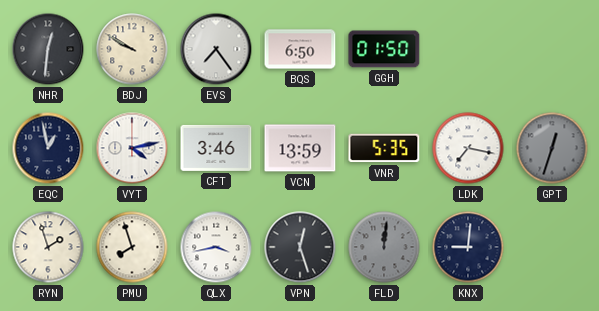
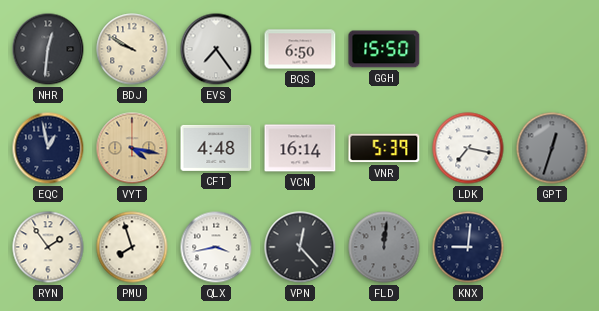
GGH: 01:50 -> 15:50 (384, 49)
VYT: 4:13 -> 4:17 (132, 148)
VYT dial: white -> champagne (132, 148)
CFT: 3:46 -> 4:48 (216, 148)
VCN: 13:59 -> 16:14 (300, 148)
VNR: 5:35 -> 5:39 (384, 148)
RYN: 1:57 -> 1:54 (48, 247)
VPN: 12:27 -> 12:23 (300, 247)
